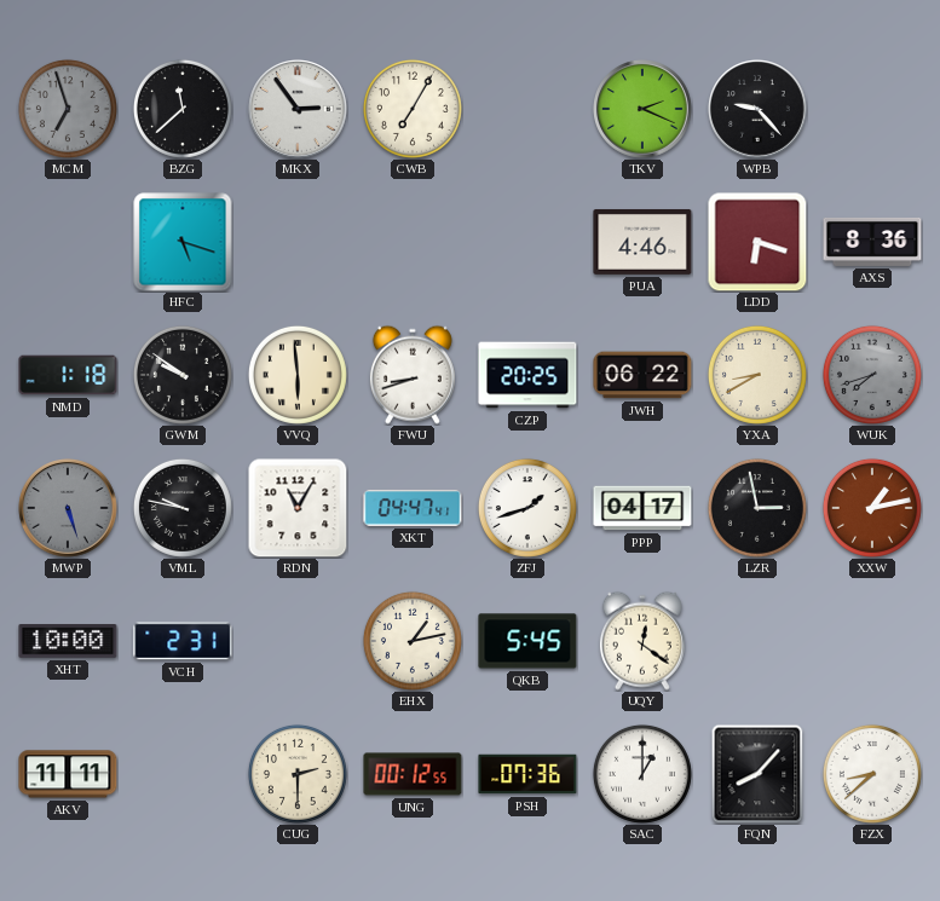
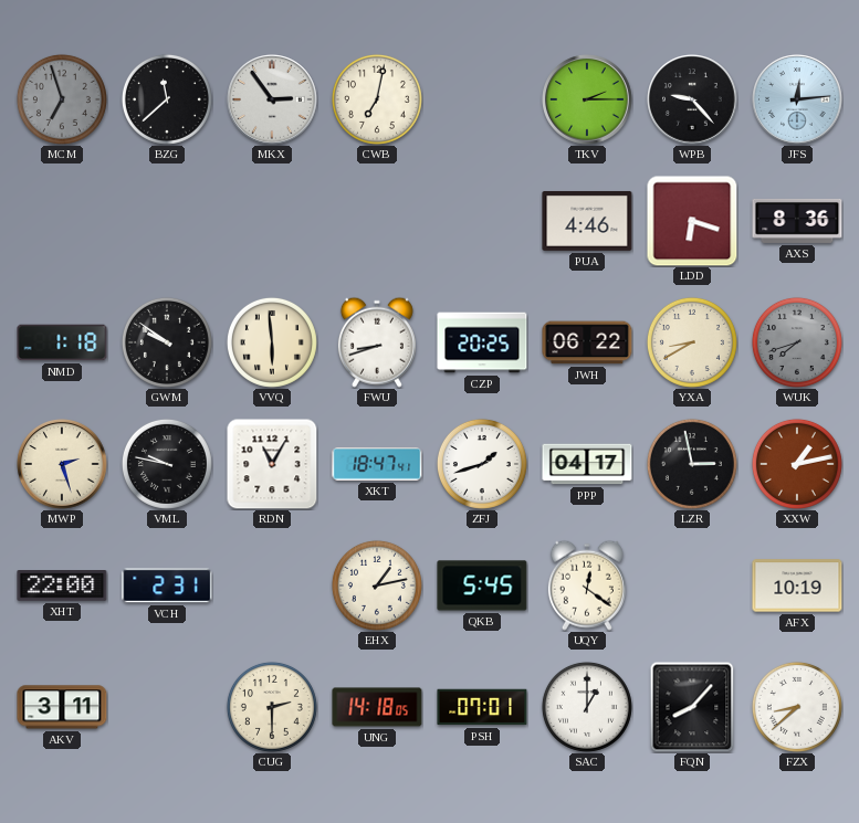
CWB: 7:05 -> 7:02 (377, 99)
TKV: 2:19 -> 2:15 (587, 99)
JFS: none -> 12:14 (797, 99)
HFC: 5:18 -> none (183, 242)
MWP: 5:27 -> 2:27 (62, 464)
MWP dial: grey -> cream (62, 464)
XKT: 04:47 -> 18:47 (377, 464)
XHT: 10:00 -> 22:00 (62, 587)
AFX: none -> 10:19 (797, 585)
AKV: 11:11 -> 3:11 (62, 707)
UNG: 00:12 -> 14:18 (377, 707)
PSH: 07:36 -> 07:01 (482, 707)
